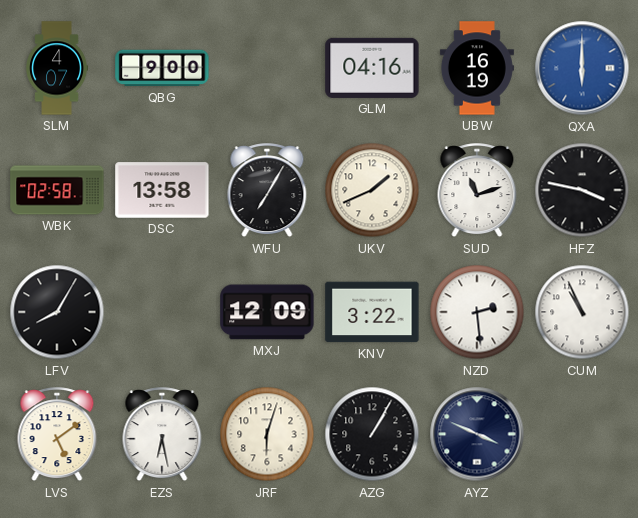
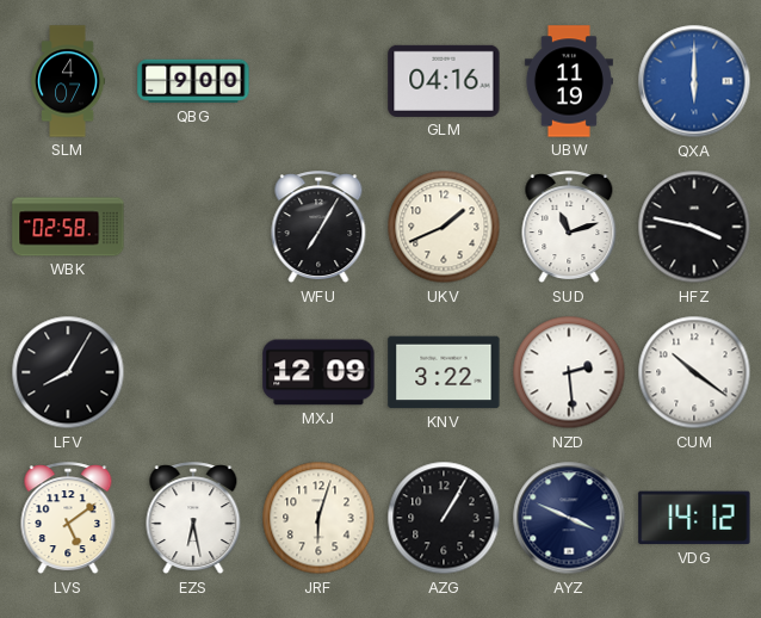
UBW: 16:19 -> 11:19 (569, 81)
DSC: 13:58 -> none (162, 190)
CUM: 10:56 -> 10:21 (694, 372)
VDG: none -> 14:12 (694, 518)
